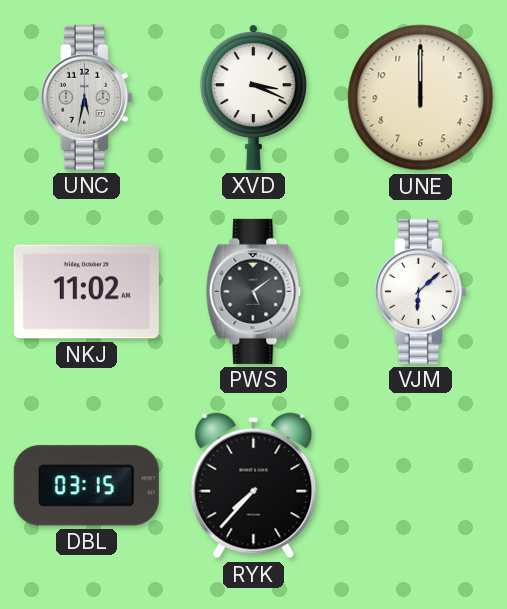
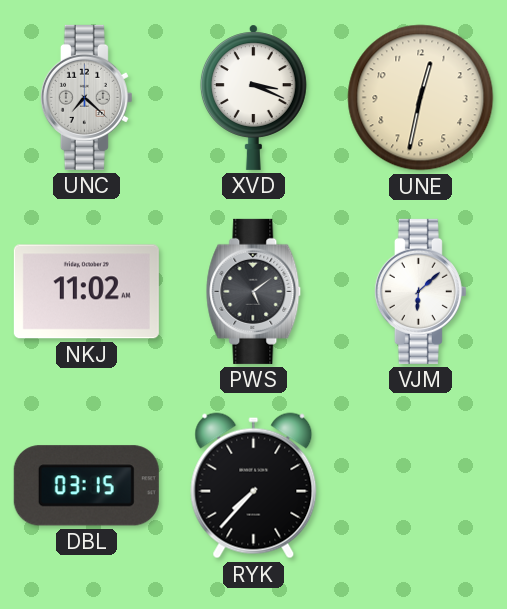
UNC: 5:32 -> 7:22 (86, 97)
UNE: 12:00 -> 12:32 (421, 98)
